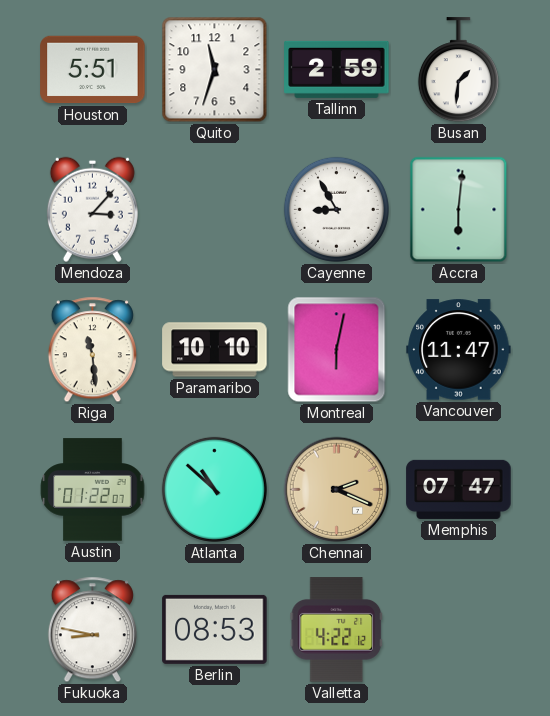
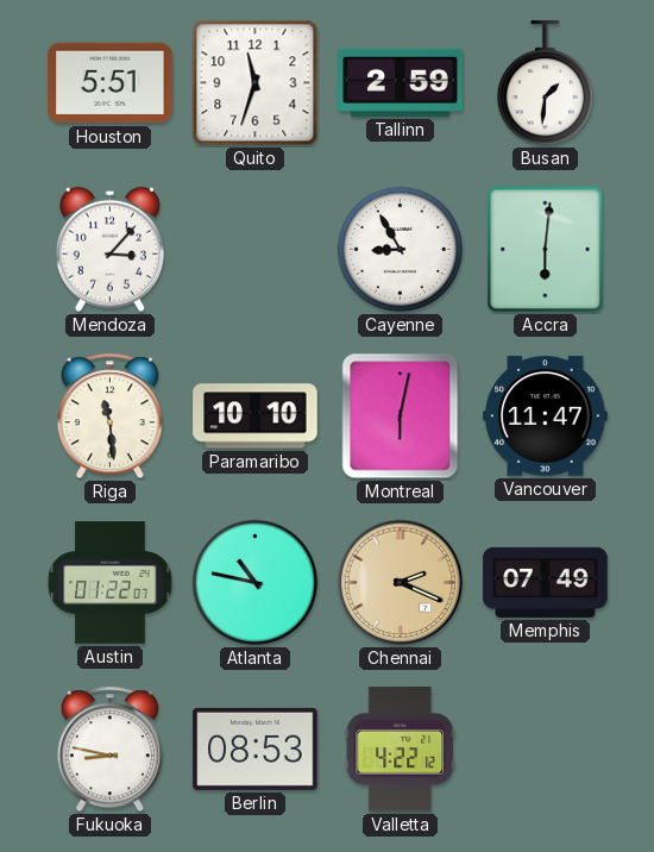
Atlanta: 10:52 -> 10:47 (254, 582)
Memphis: 07:47 -> 07:49 (546, 582)
